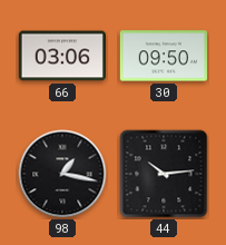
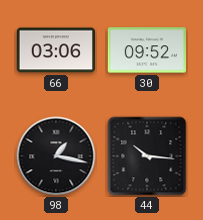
30: 09:50 -> 09:52 (146, 50)
44: 10:14 -> 10:16 (147, 156)
